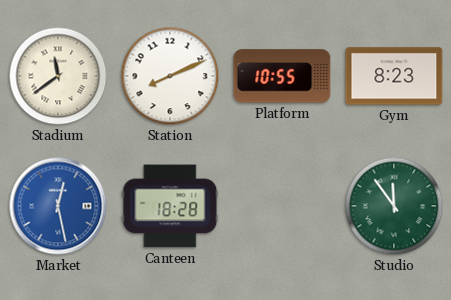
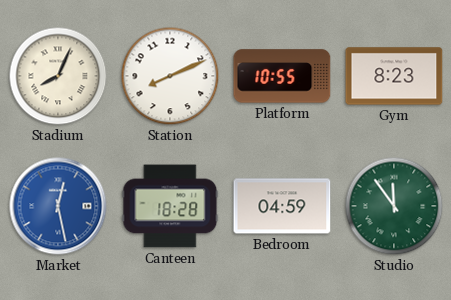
Stadium: 11:39 -> 8:04 (58, 76)
Bedroom: none -> 04:59 (282, 206)
